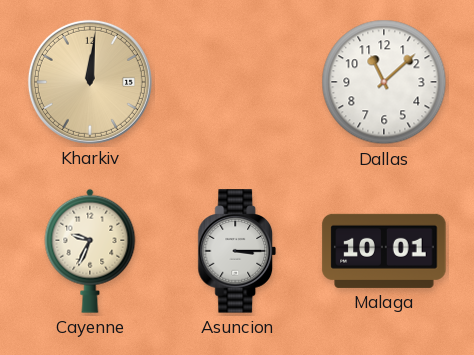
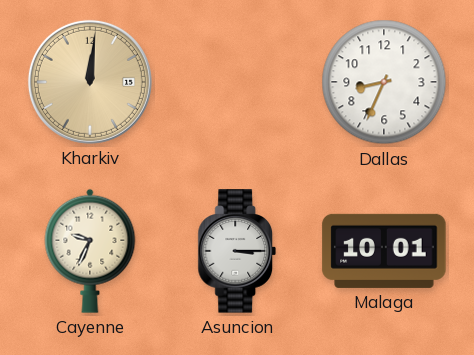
Dallas: 11:08 -> 8:34 (384, 82)
